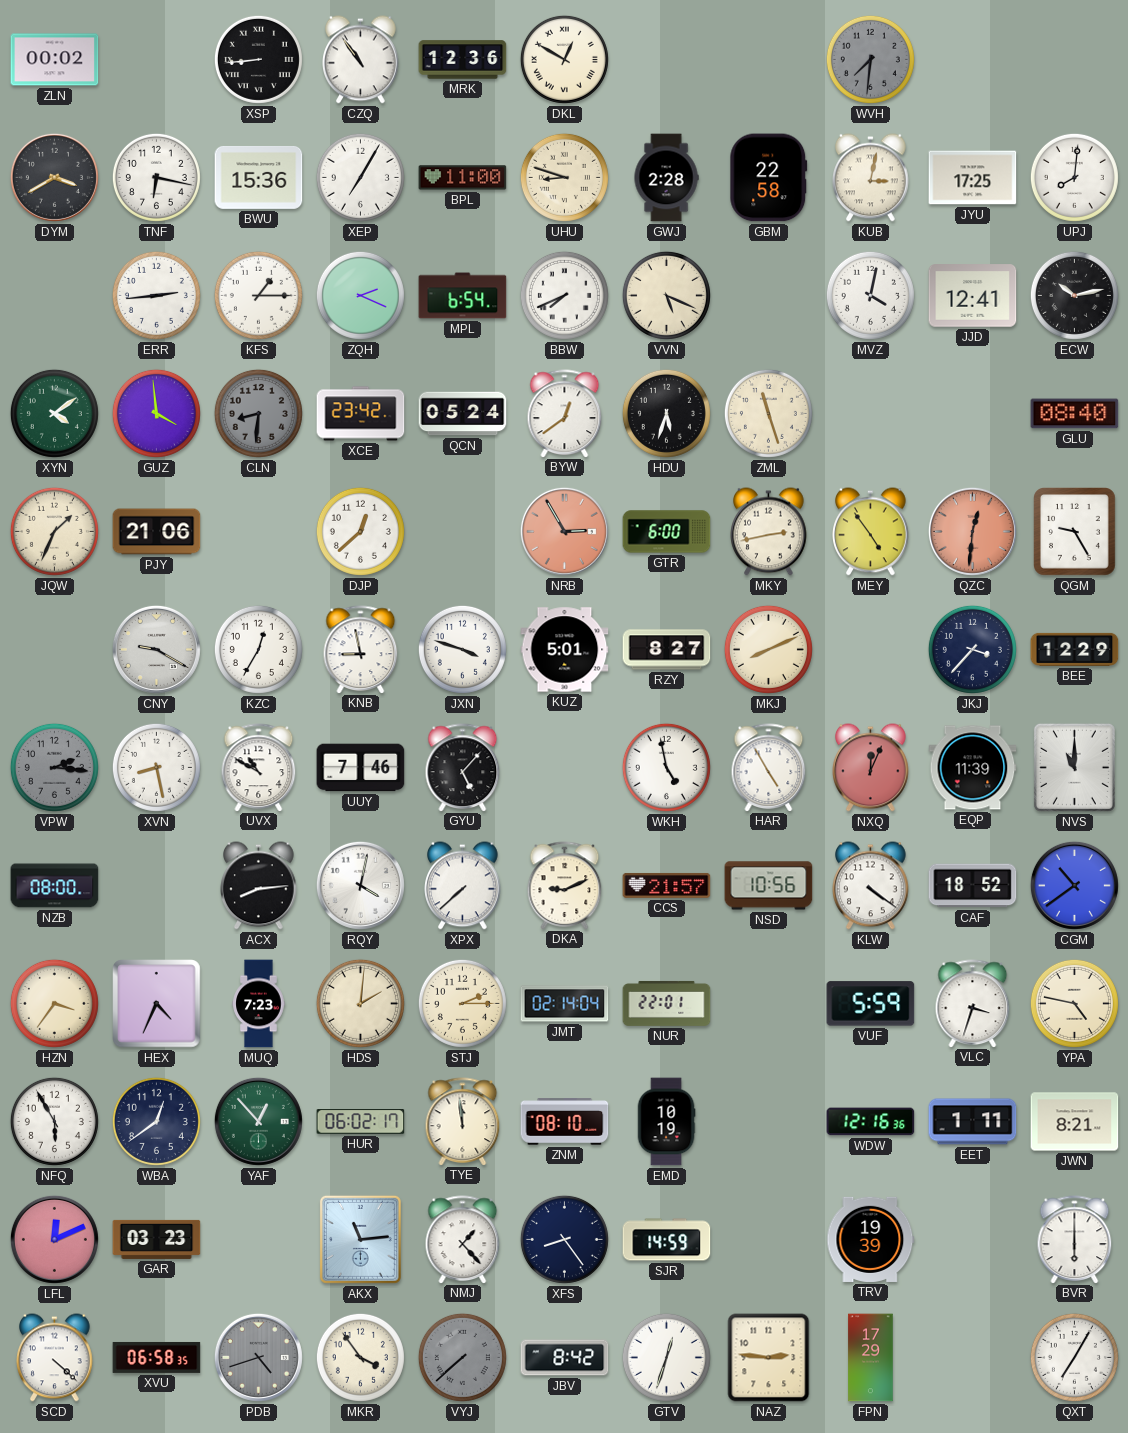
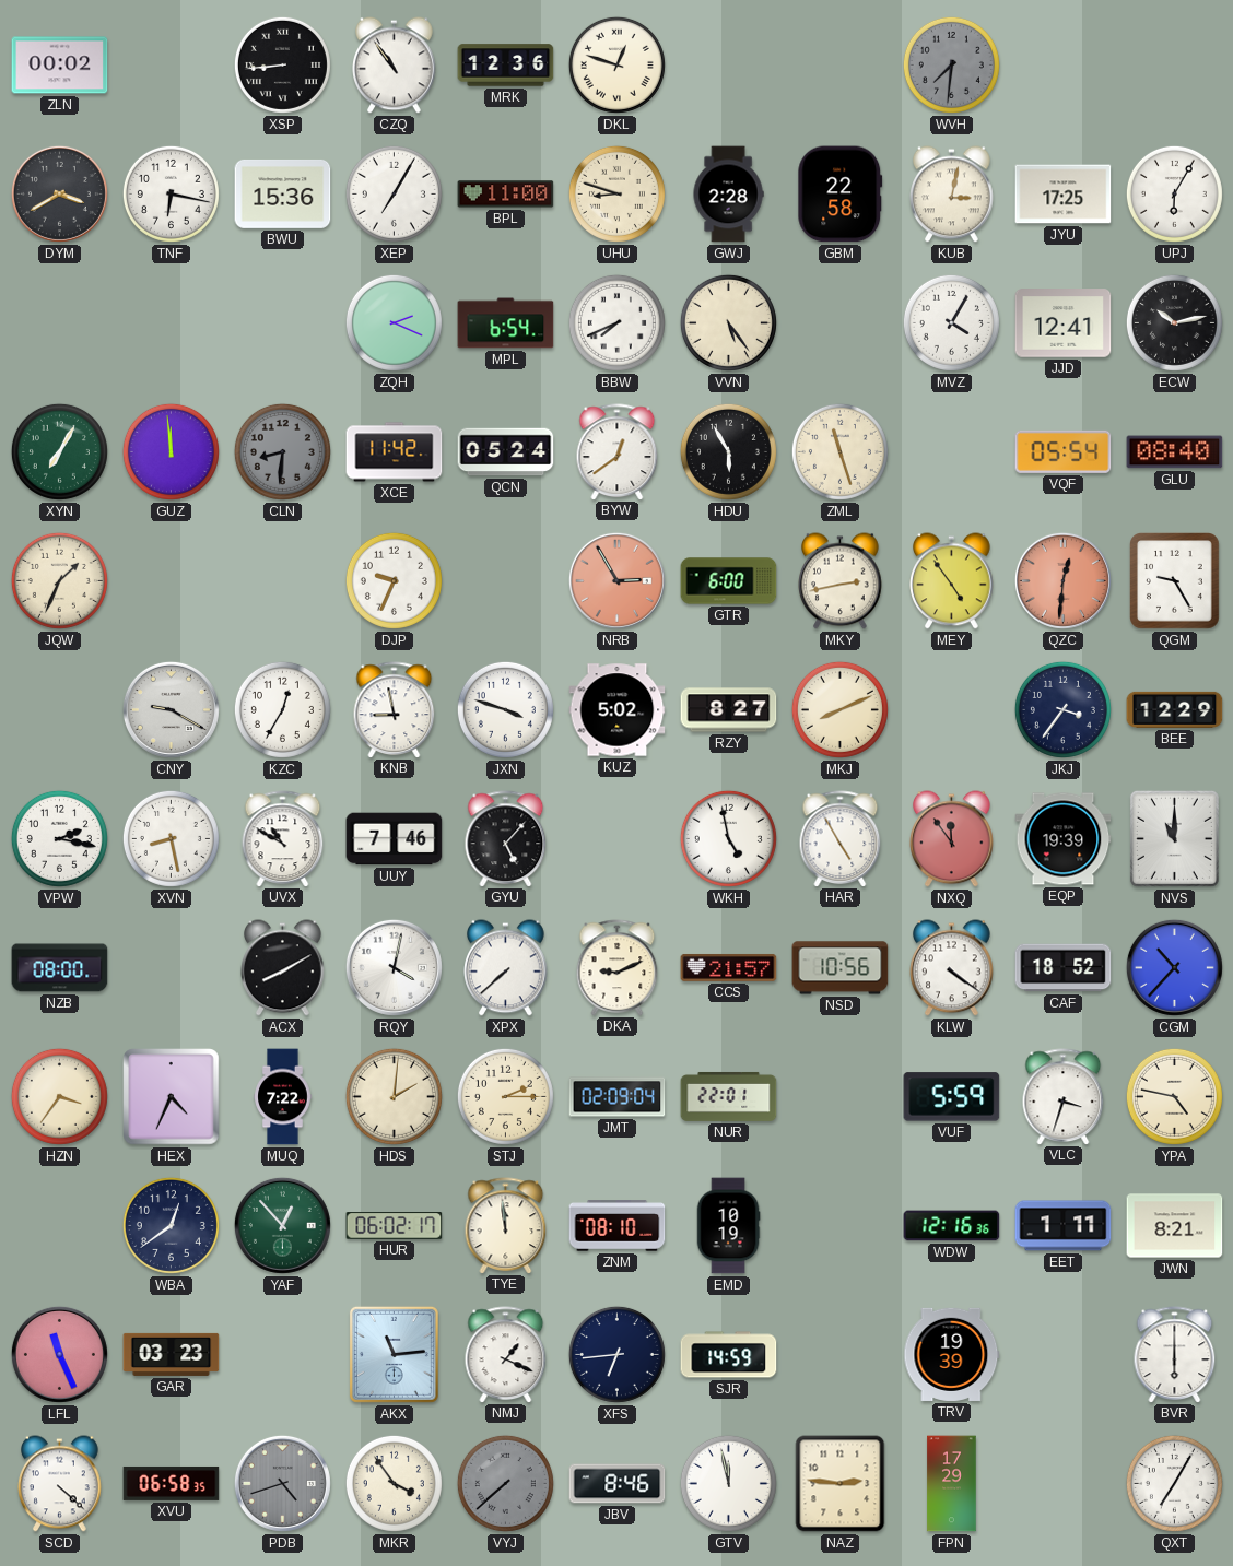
DKL: 12:50 -> 12:48 (616, 64)
UPJ: 8:01 -> 6:05 (1174, 193)
ERR: 2:44 -> none (156, 295)
KFS: 1:15 -> none (258, 295)
VVN: 5:19 -> 5:24 (728, 322)
MVZ: 4:02 -> 4:05 (951, 322)
XYN: 4:09 -> 7:05 (59, 451)
GUZ: 3:59 -> 11:59 (171, 451)
XCE: 23:42 -> 11:42 (395, 452)
HDU: 5:33 -> 5:55 (728, 451)
VQF: none -> 05:54 (1064, 451)
PJY: 21:06 -> none (157, 532)
DJP: 12:38 -> 9:34 (394, 580)
KUZ: 5:01 -> 5:02 (618, 710)
JKJ: 3:37 -> 3:36 (1062, 709)
VPW: 2:16 -> 2:17 (59, 838)
VPW dial: grey -> white (59, 838)
NXQ: 12:04 -> 11:54 (952, 839)
EQP: 11:39 -> 19:39 (1064, 839)
ACX: 8:14 -> 8:10 (283, 968)
CGM: 10:39 -> 10:37 (1174, 967)
MUQ: 7:23 -> 7:22 (283, 1097)
JMT: 02:14 -> 02:09 (618, 1097)
NFQ: 5:55 -> none (54, 1121)
LFL: 12:11 -> 11:26 (59, 1354)
NMJ: 1:23 -> 1:19 (506, 1354)
XFS: 8:24 -> 6:44 (616, 1354)
JBV: 8:42 -> 8:46 (618, 1484)
GTV: 12:33 -> 11:58 (728, 1483)
